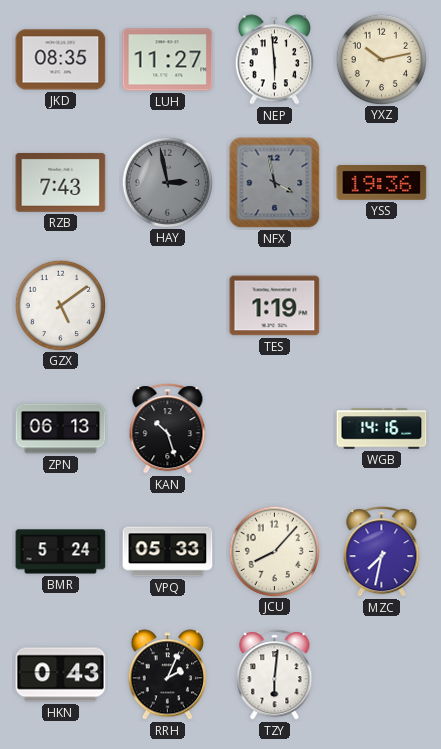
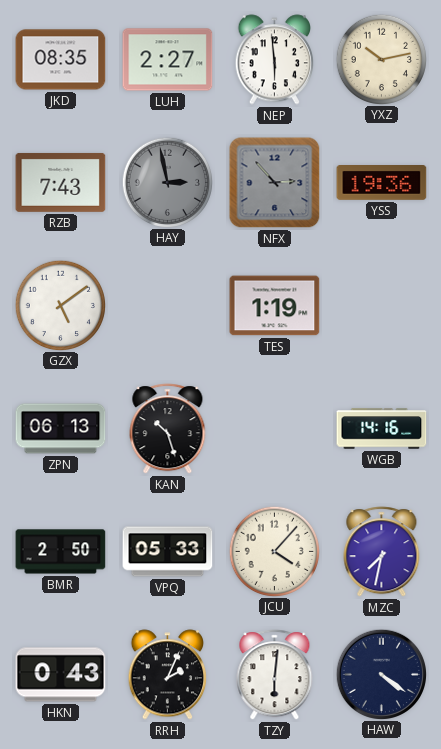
LUH: 11:27 -> 2:27 (168, 60)
NFX: 3:58 -> 2:53 (275, 183)
BMR: 5:24 -> 2:50 (61, 552)
JCU: 8:07 -> 4:07 (274, 551)
HAW: none -> 4:21 (381, 674)
